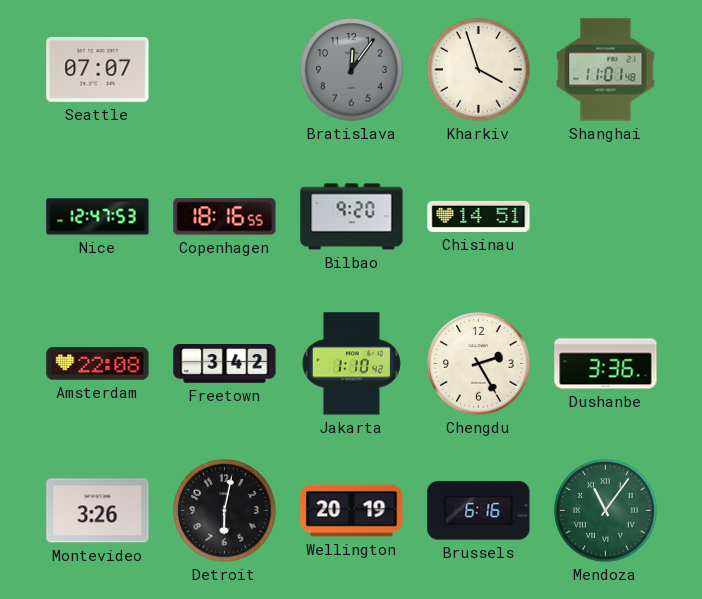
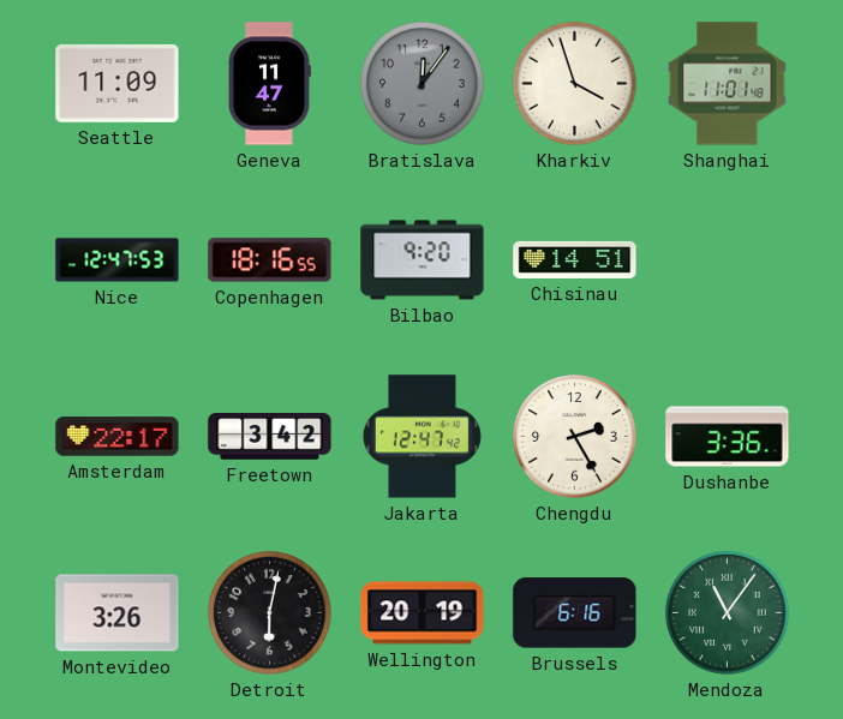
Seattle: 07:07 -> 11:09 (118, 83)
Geneva: none -> 11:47 (270, 84)
Amsterdam: 22:08 -> 22:17 (118, 437)
Jakarta: 1:10 -> 12:47 (421, 437)
